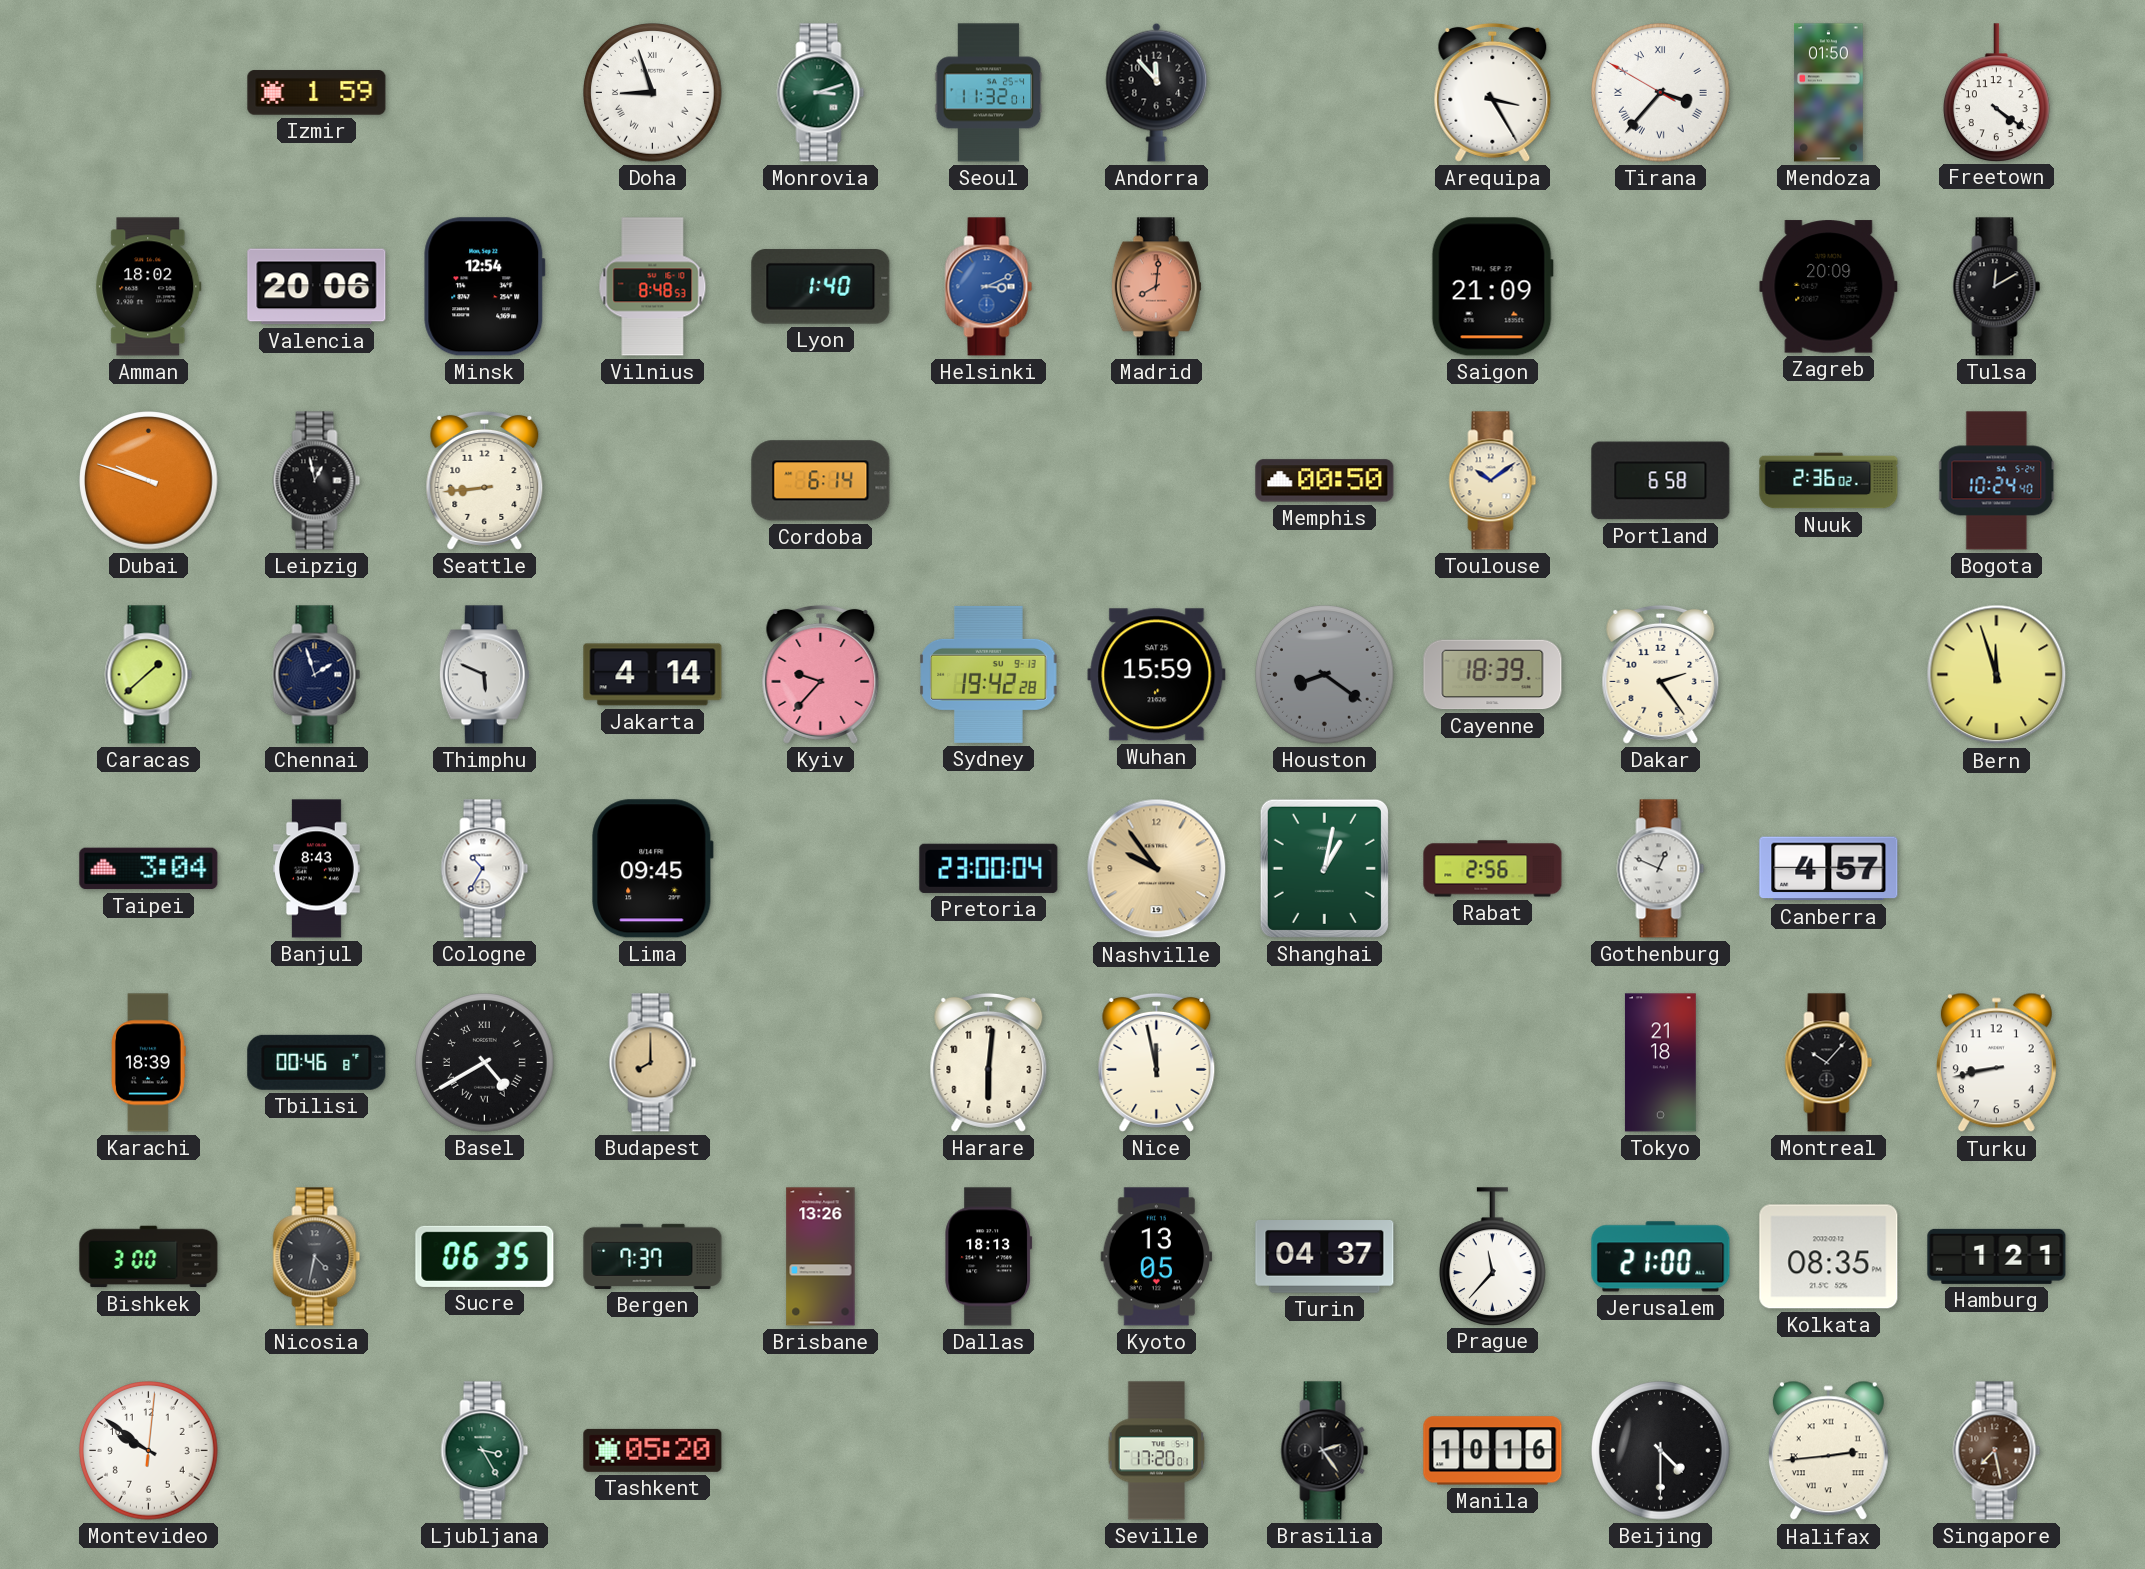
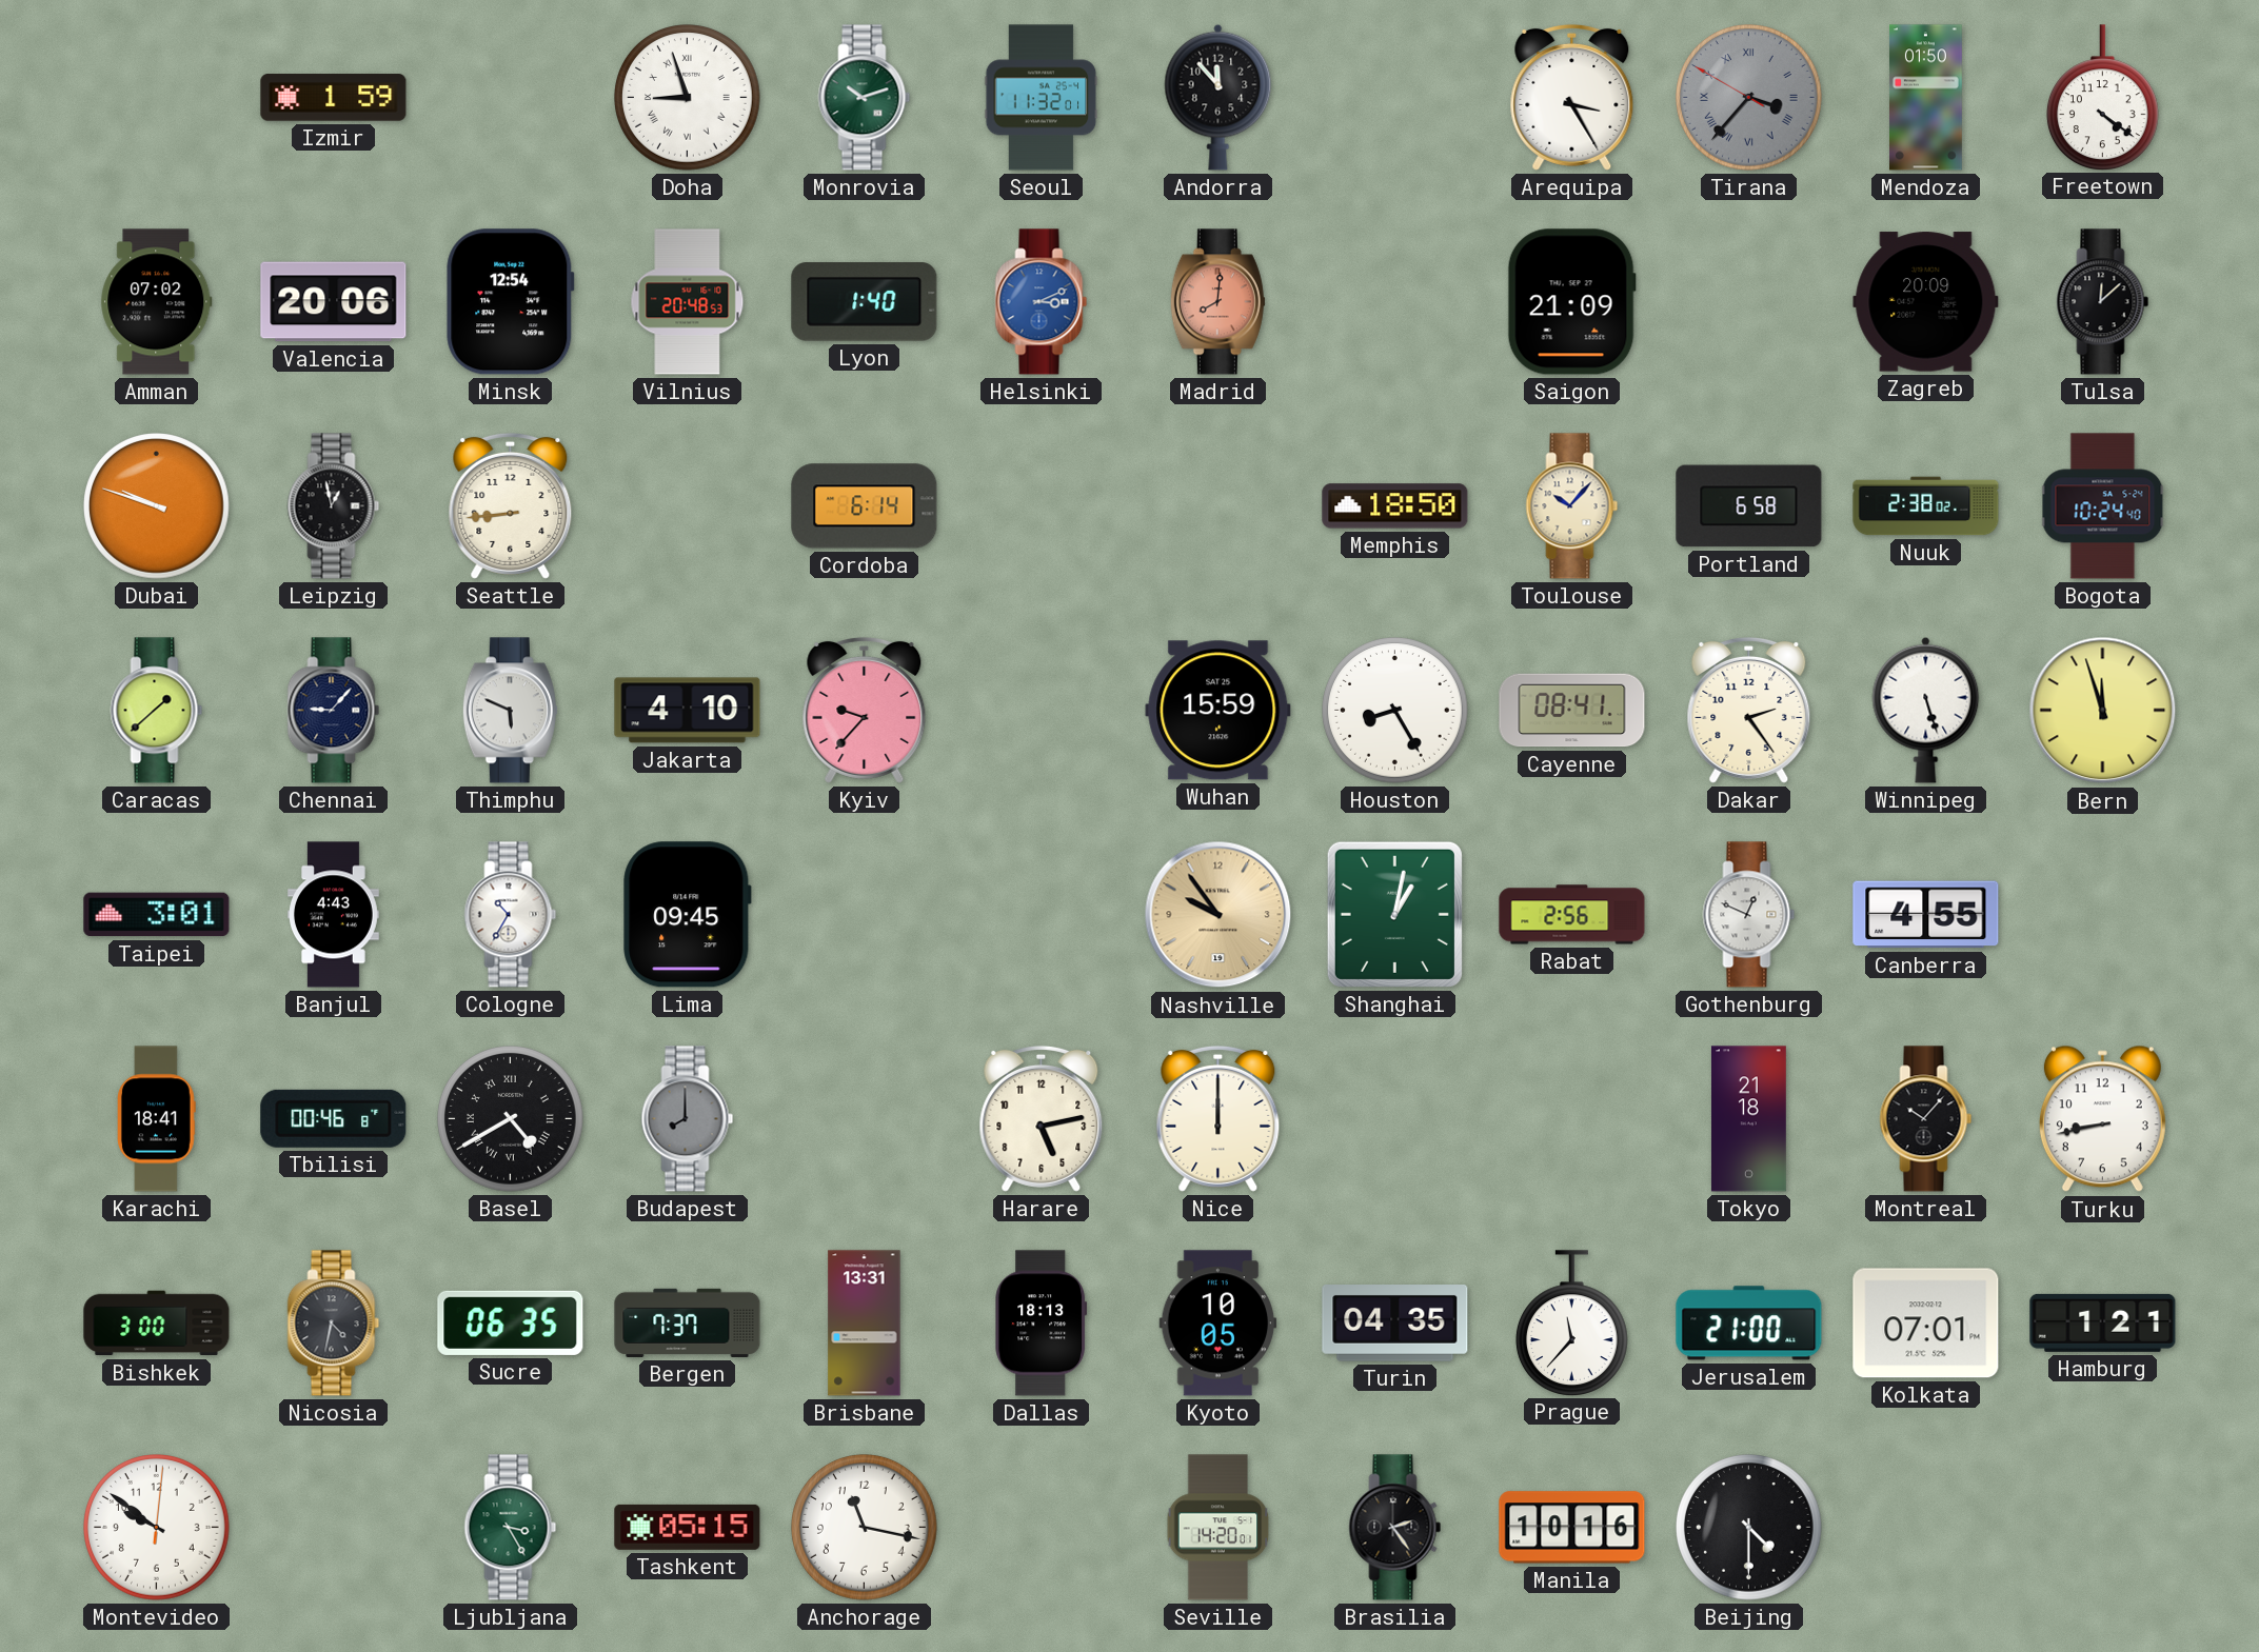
Monrovia: 3:12 -> 10:12 (865, 98)
Tirana dial: white -> grey (1749, 98)
Amman: 18:02 -> 07:02 (157, 302)
Vilnius: 8:48 -> 20:48 (688, 302)
Tulsa: 12:10 -> 12:08 (2103, 302)
Memphis: 00:50 -> 18:50 (1395, 506)
Toulouse: 10:09 -> 10:07 (1572, 506)
Nuuk: 2:36 -> 2:38 (1926, 506)
Chennai: 1:57 -> 9:07 (334, 711)
Jakarta: 4:14 -> 4:10 (688, 711)
Sydney: 19:42 -> none (989, 674)
Houston: 8:21 -> 8:25 (1395, 711)
Houston dial: grey -> white (1395, 711)
Cayenne: 18:39 -> 08:41 (1572, 711)
Winnipeg: none -> 5:27 (1926, 710)
Taipei: 3:04 -> 3:01 (157, 915)
Banjul: 8:43 -> 4:43 (334, 915)
Pretoria: 23:00 -> none (989, 868)
Canberra: 4:57 -> 4:55 (1926, 915)
Karachi: 18:39 -> 18:41 (157, 1119)
Budapest dial: champagne -> grey (688, 1119)
Harare: 6:01 -> 5:13 (1042, 1118)
Nice: 11:58 -> 12:00 (1218, 1118)
Brisbane: 13:26 -> 13:31 (865, 1323)
Kyoto: 13:05 -> 10:05 (1218, 1323)
Turin: 04:37 -> 04:35 (1395, 1323)
Kolkata: 08:35 -> 07:01 (1926, 1323)
Tashkent: 05:20 -> 05:15 (688, 1527)
Anchorage: none -> 11:17 (865, 1528)
Seville: 17:20 -> 14:20 (1218, 1528)
Halifax: 2:44 -> none (1828, 1451)
Singapore: 7:28 -> none (1997, 1451)
